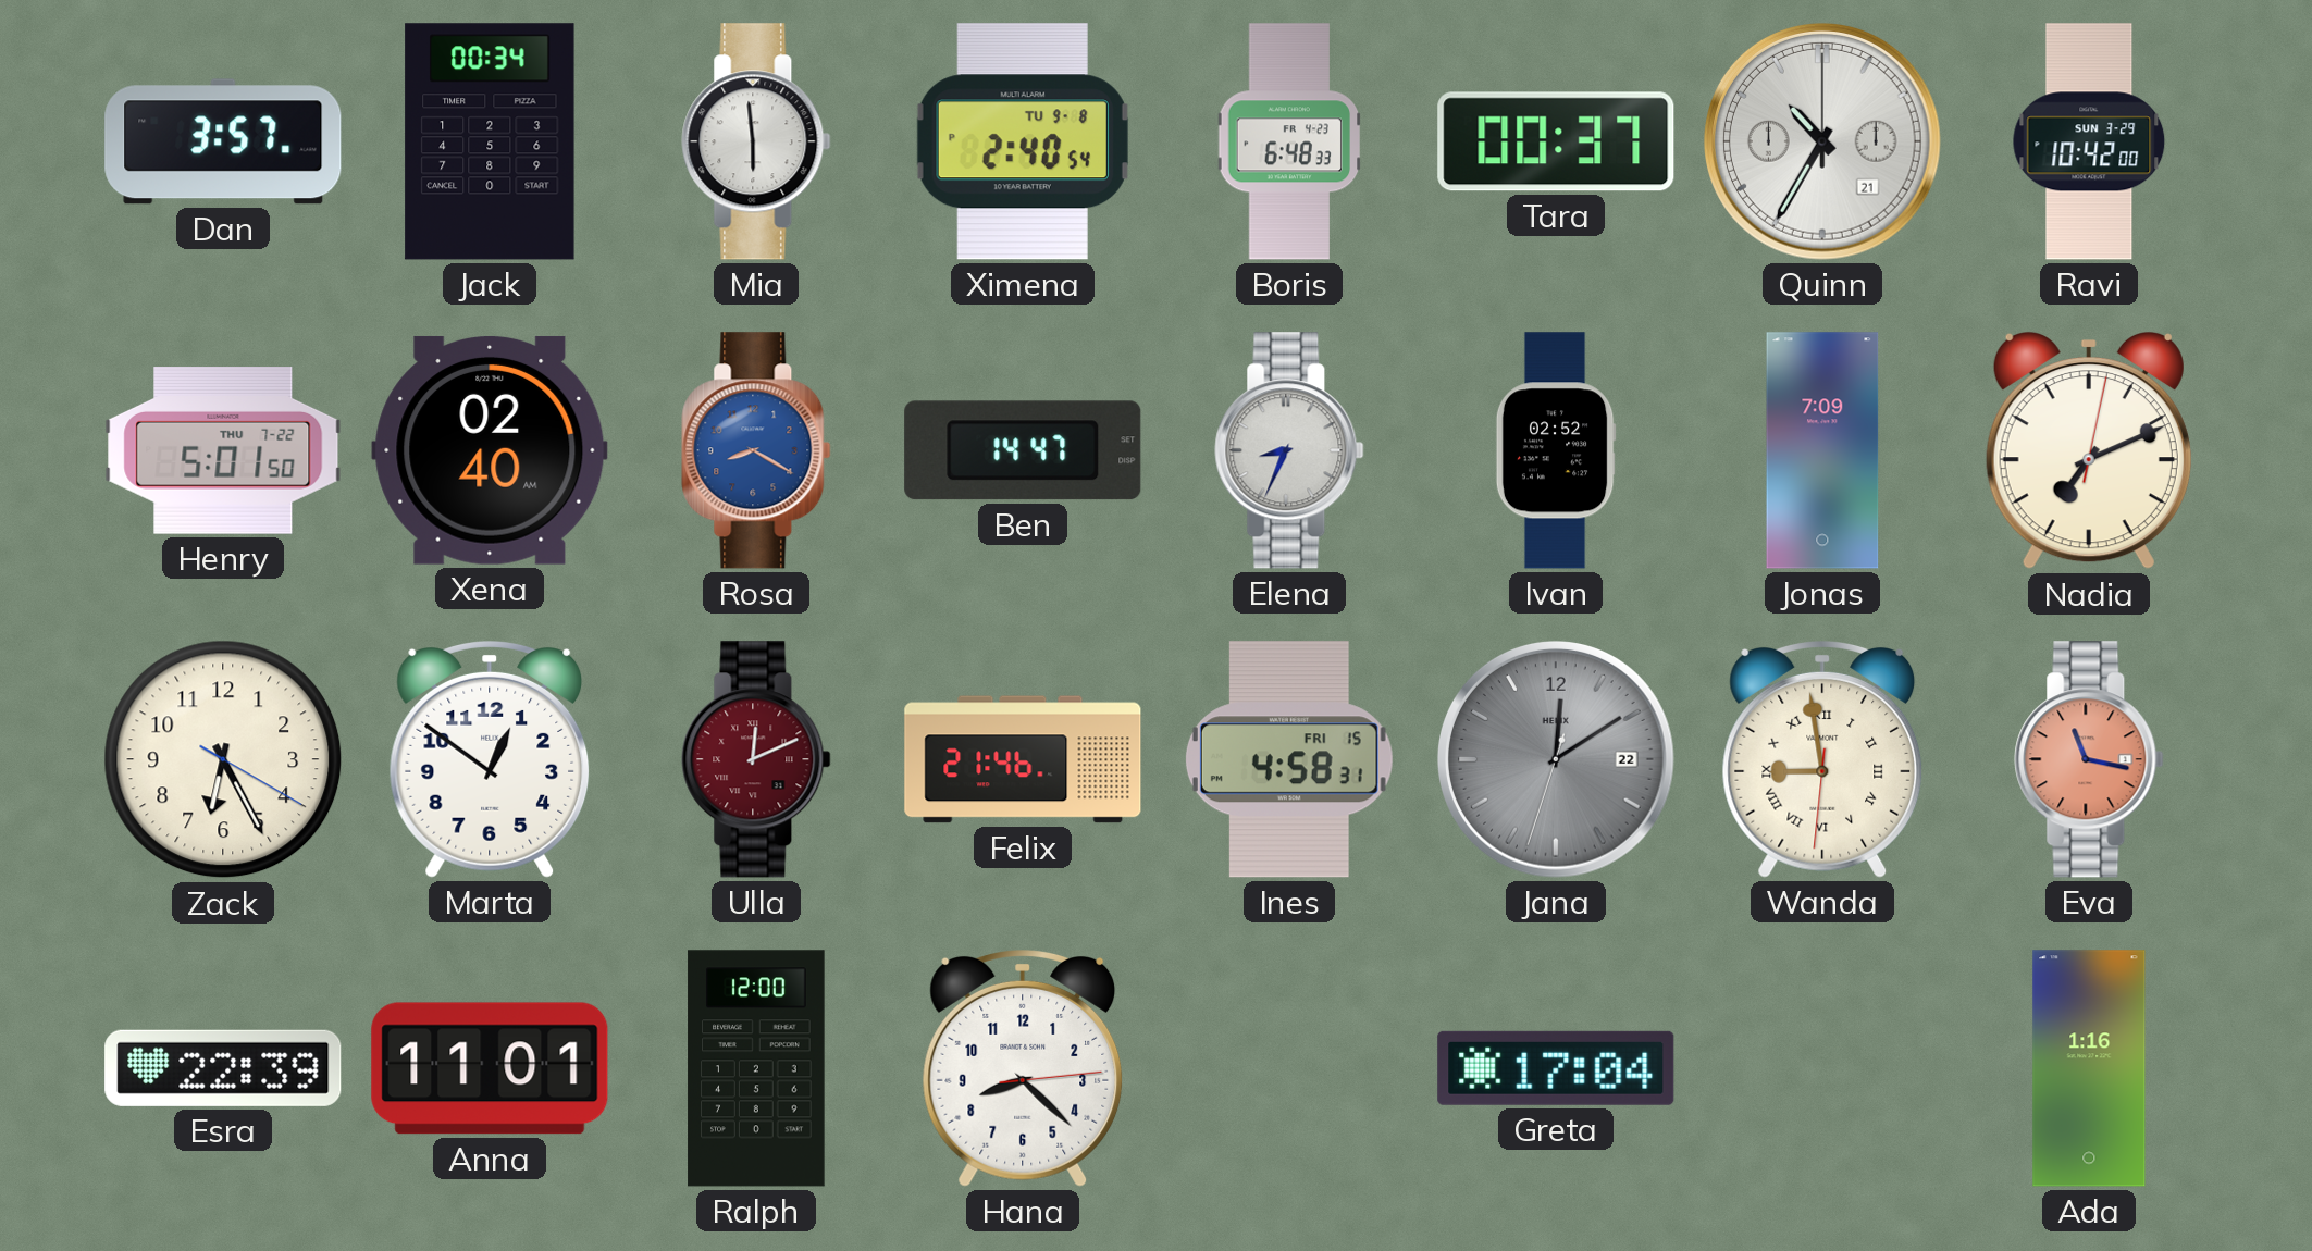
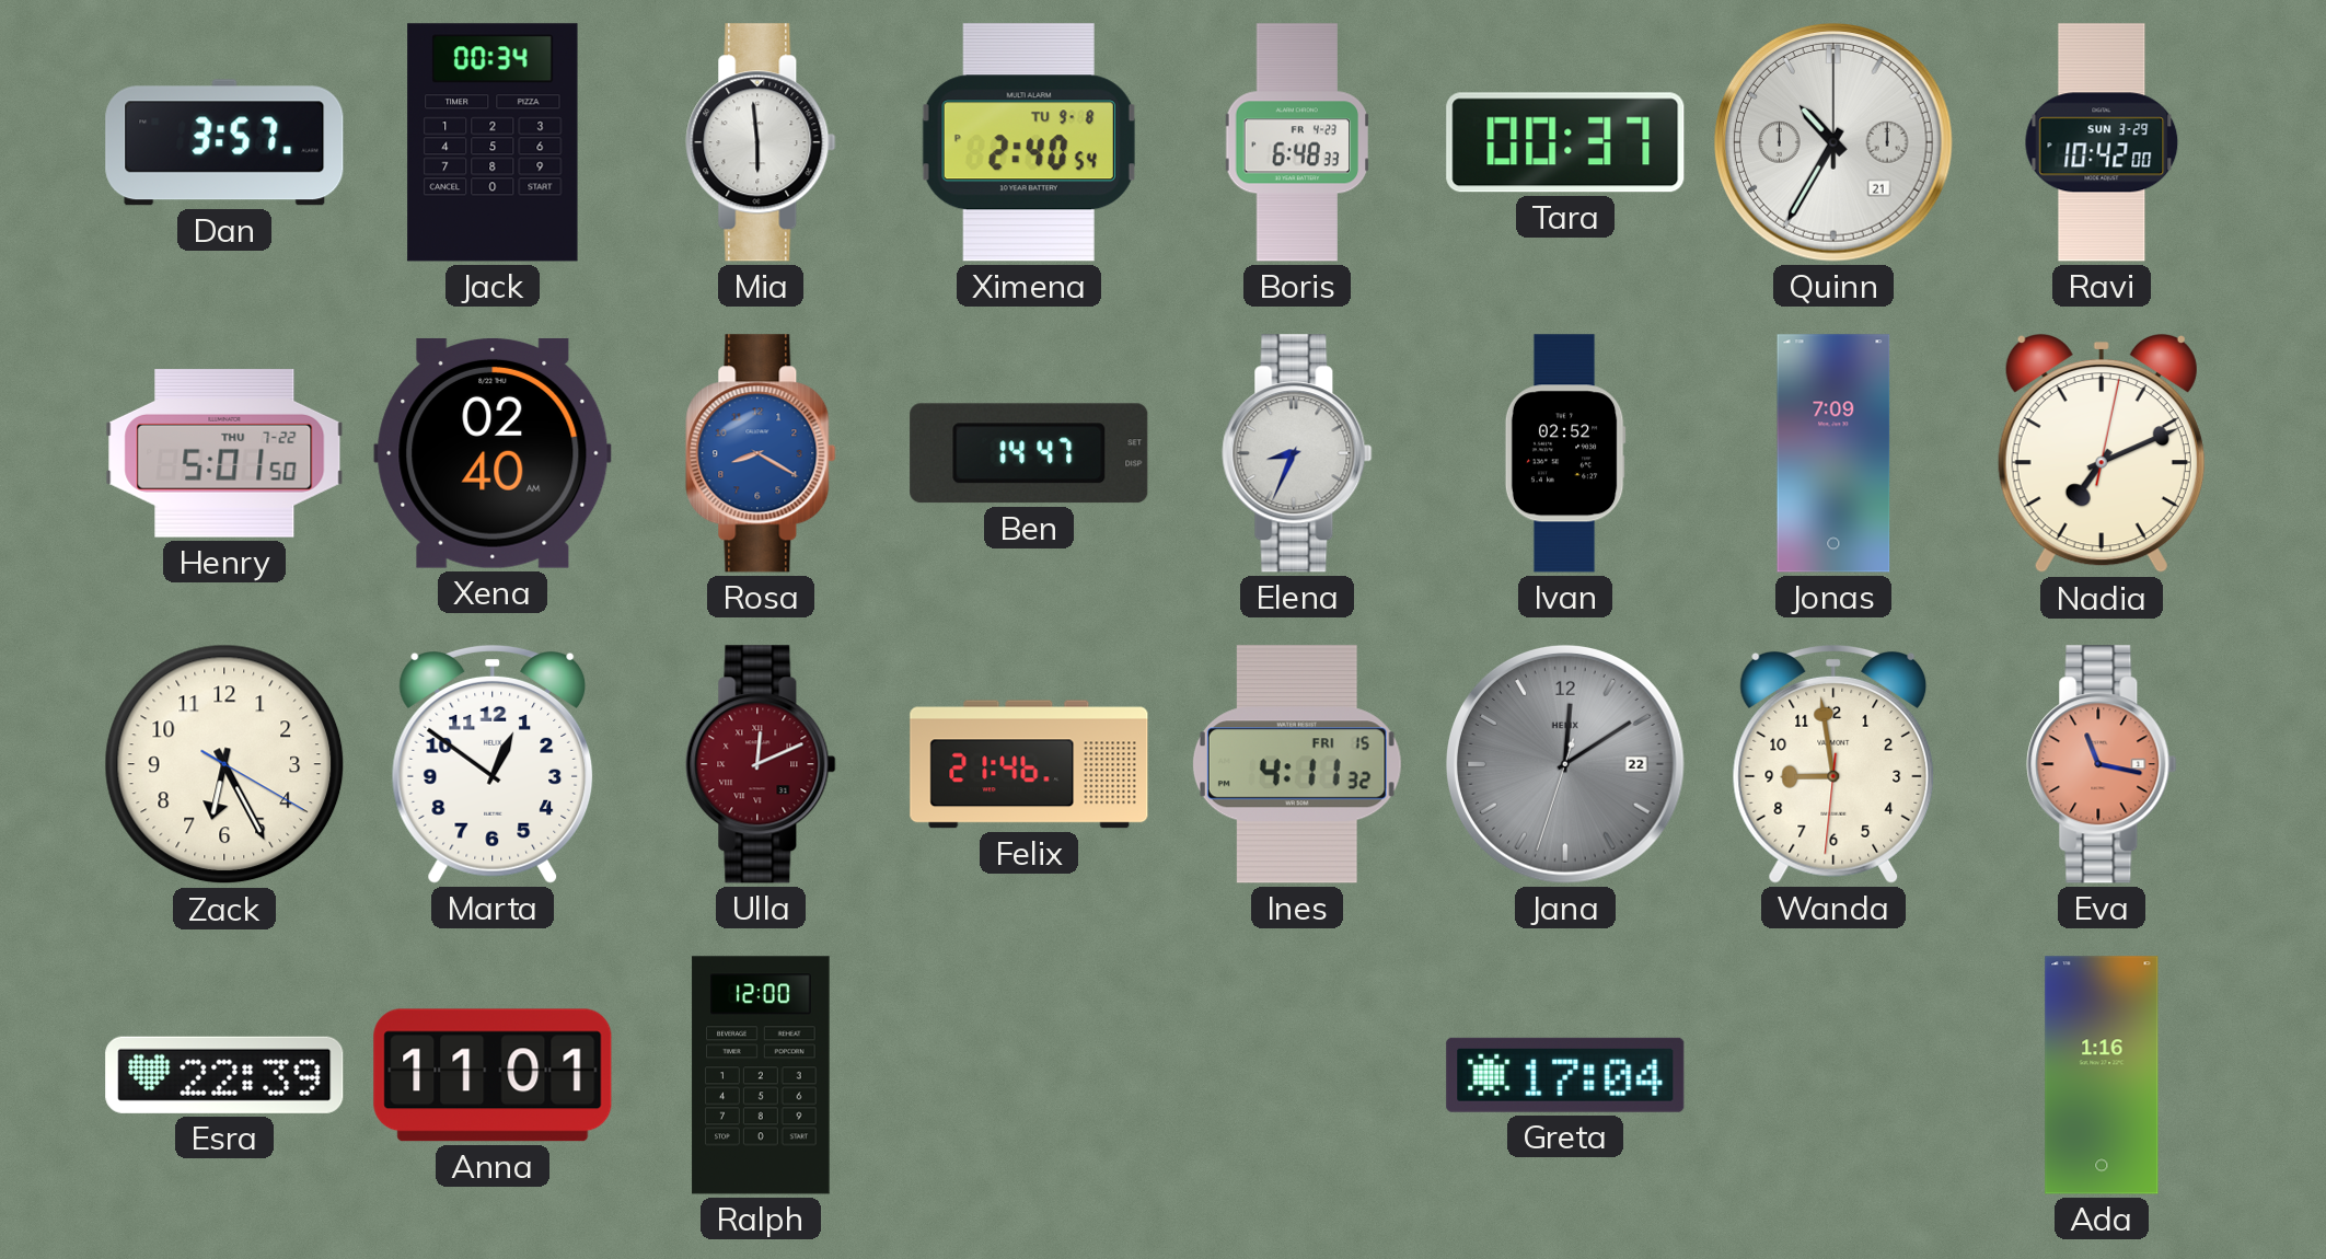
Ines: 4:58 -> 4:11 (1297, 764)
Wanda numerals: Roman -> Arabic (1833, 765)
Hana: 8:22 -> none (1023, 1069)
